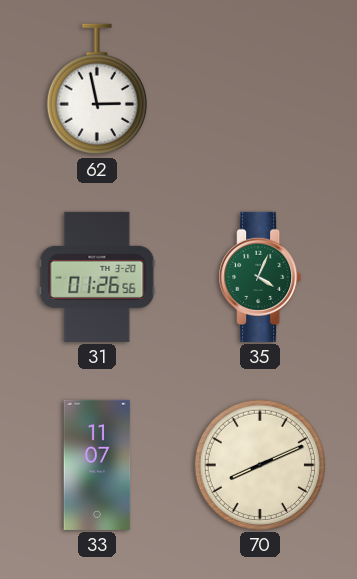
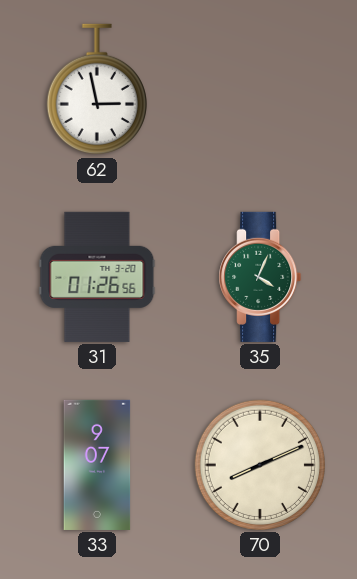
33: 11:07 -> 9:07 (97, 465)
